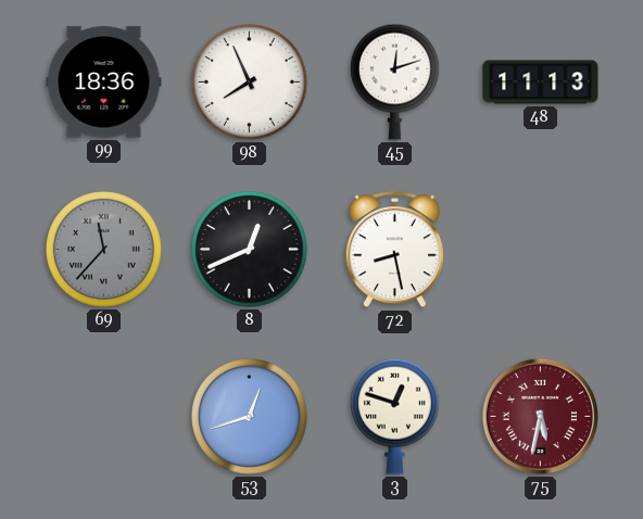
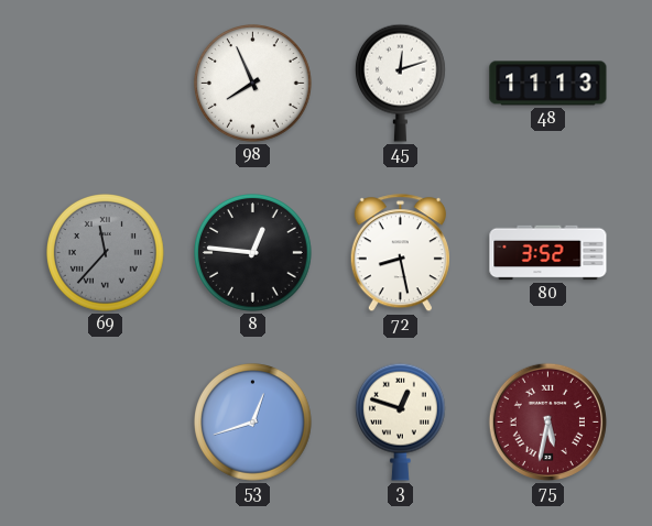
99: 18:36 -> none (104, 83)
8: 12:41 -> 12:46 (253, 253)
80: none -> 3:52 (548, 253)
